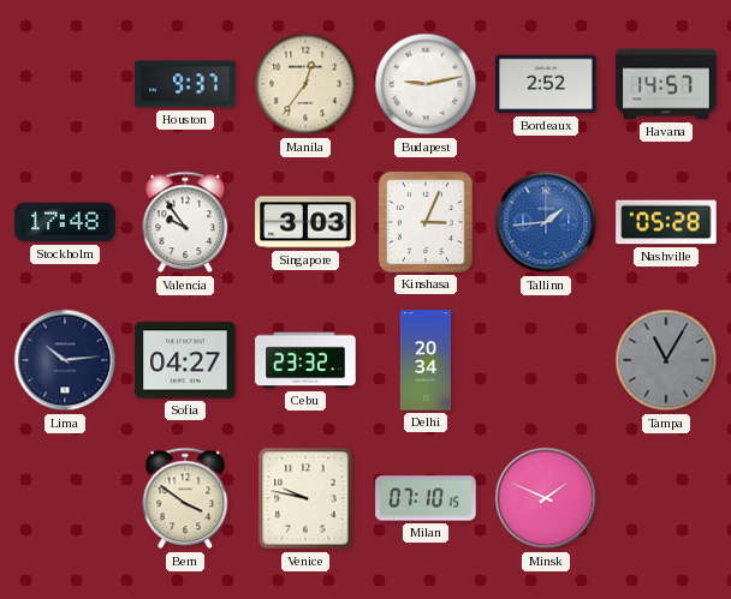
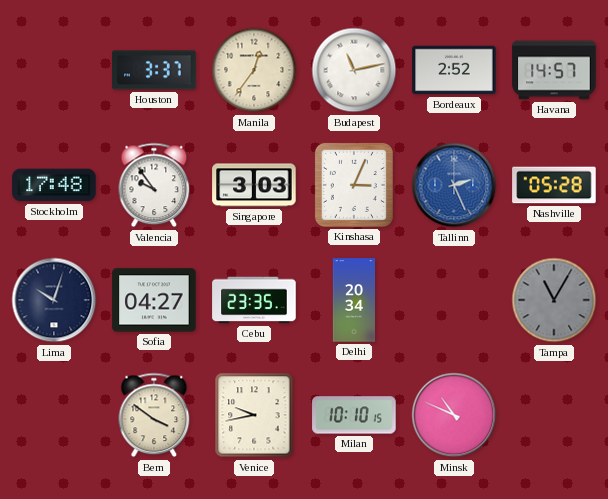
Houston: 9:37 -> 3:37 (154, 70)
Budapest: 9:13 -> 11:13 (354, 70)
Tallinn: 1:44 -> 2:26 (454, 185)
Lima: 10:14 -> 10:03 (54, 300)
Cebu: 23:32 -> 23:35 (254, 300)
Venice: 9:47 -> 9:43 (254, 415)
Milan: 07:10 -> 10:10 (354, 415)
Minsk: 1:49 -> 10:49 (454, 415)
